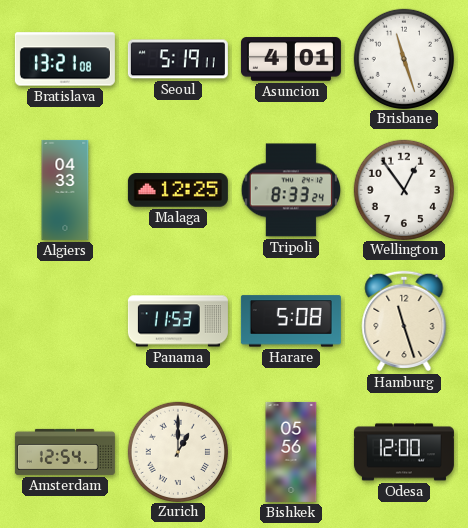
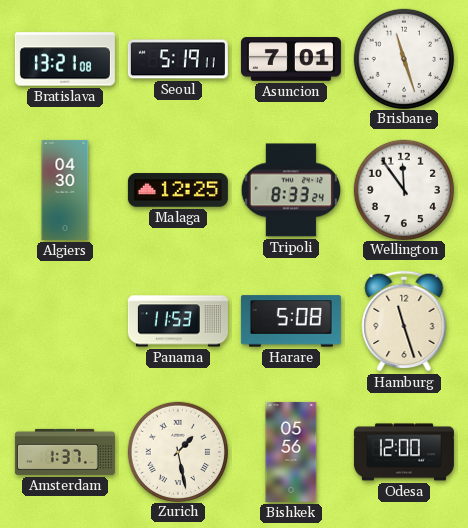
Asuncion: 4:01 -> 7:01 (291, 59)
Algiers: 04:33 -> 04:30 (65, 190)
Wellington: 12:54 -> 11:54 (403, 189)
Amsterdam: 12:54 -> 1:37 (65, 452)
Zurich: 1:00 -> 1:28 (177, 451)
